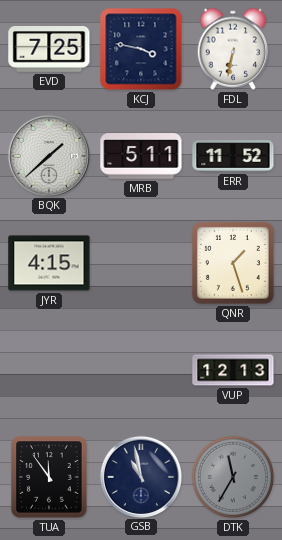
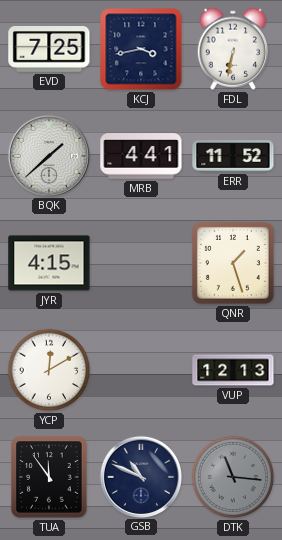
KCJ: 3:47 -> 3:43 (141, 49)
MRB: 5:11 -> 4:41 (141, 156)
YCP: none -> 12:10 (49, 370)
GSB: 10:58 -> 10:49 (140, 476)
DTK: 11:35 -> 11:16 (233, 477)
